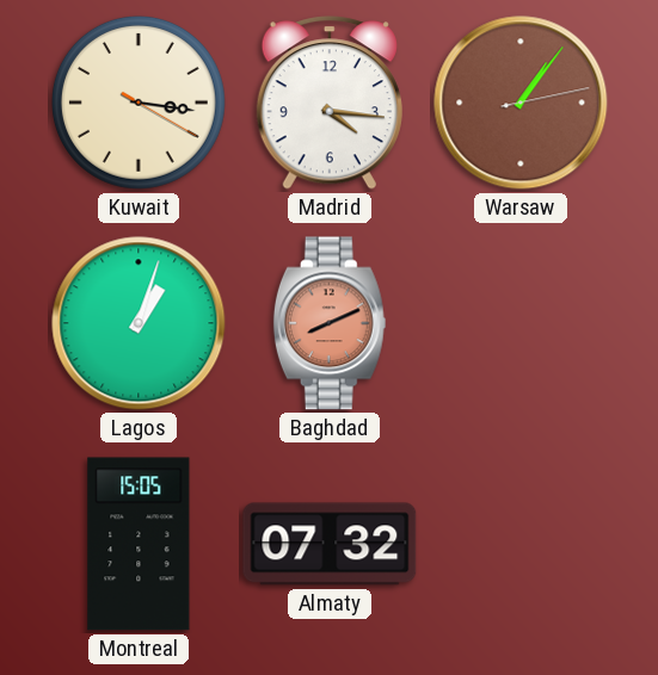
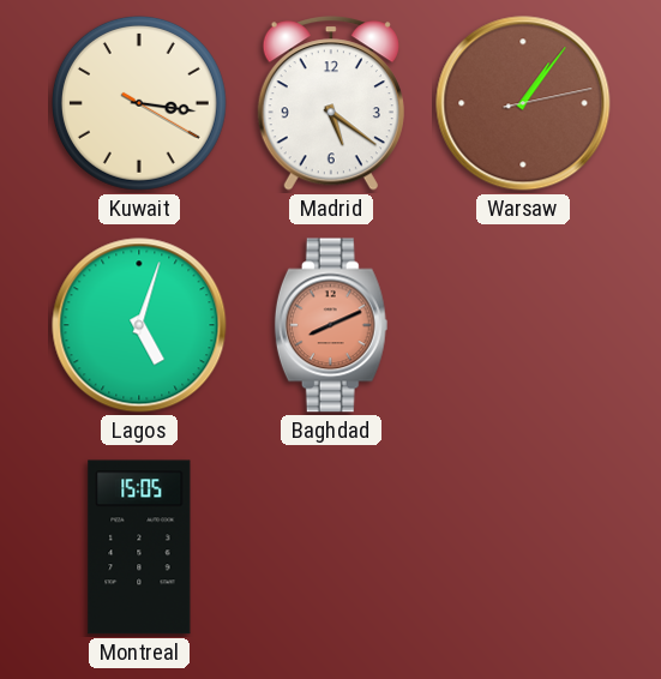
Madrid: 4:16 -> 5:21 (331, 103)
Lagos: 1:03 -> 5:03 (139, 325)
Almaty: 07:32 -> none (330, 544)
